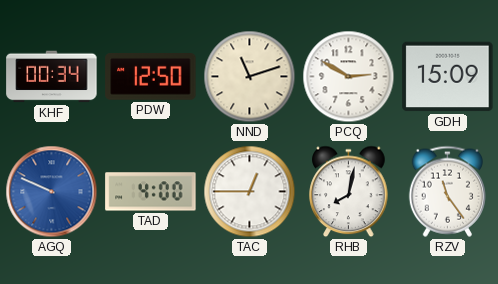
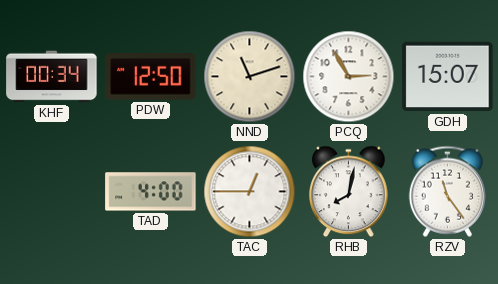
PCQ: 2:50 -> 2:55 (349, 77)
GDH: 15:09 -> 15:07 (448, 77)
AGQ: 9:49 -> none (52, 192)
